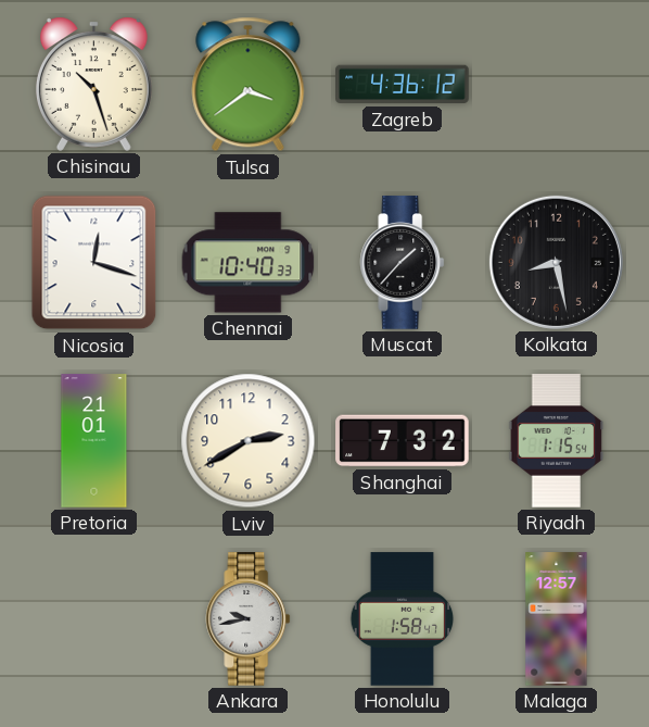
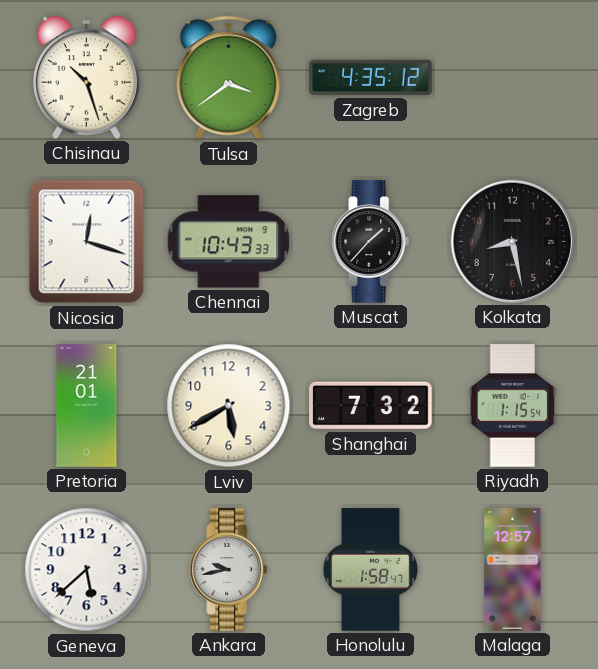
Zagreb: 4:36 -> 4:35 (371, 78)
Chennai: 10:40 -> 10:43 (229, 242)
Lviv: 2:40 -> 5:40 (229, 406)
Geneva: none -> 5:38 (87, 570)
